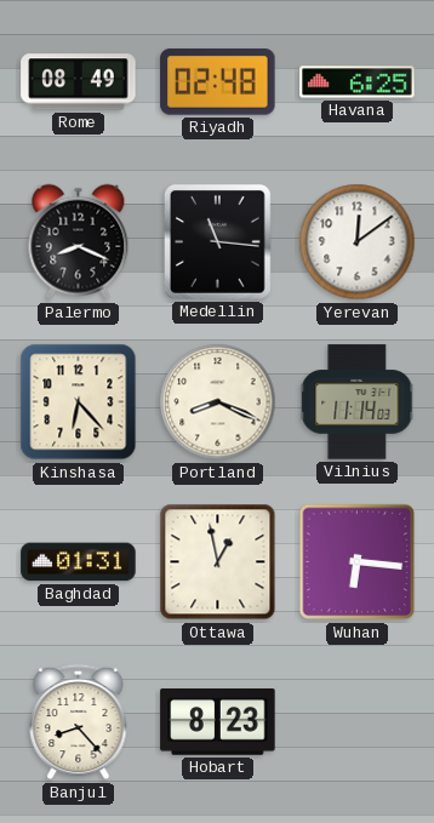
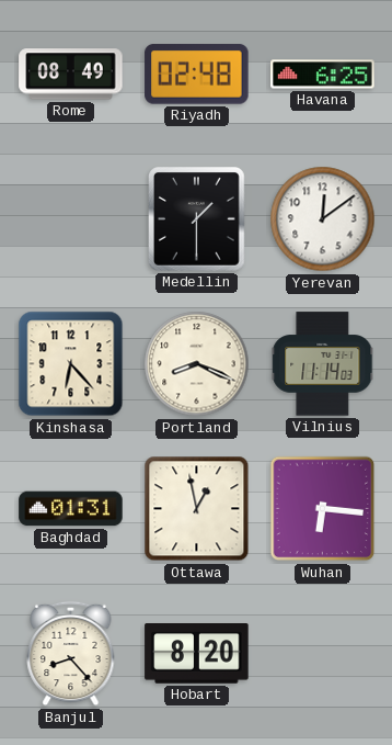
Palermo: 8:19 -> none (79, 242)
Medellin: 11:16 -> 1:30 (197, 219)
Hobart: 8:23 -> 8:20 (197, 654)
